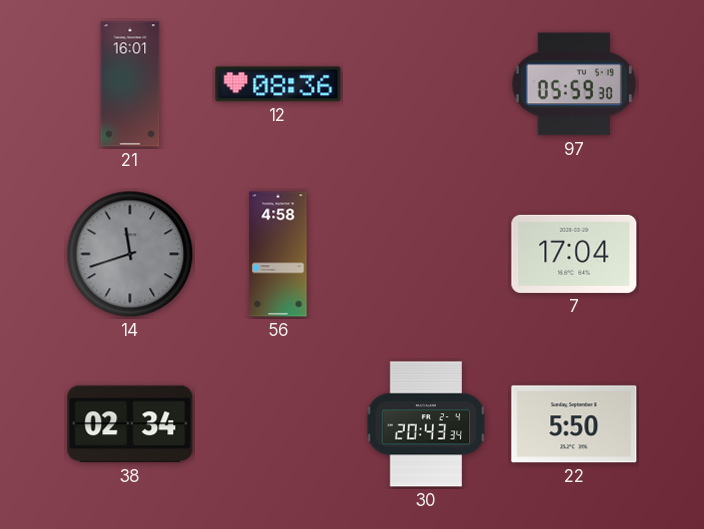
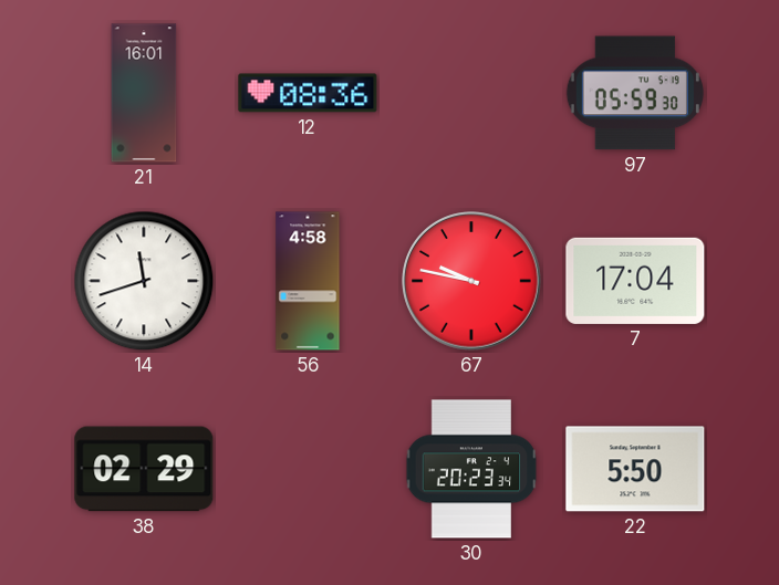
14 dial: grey -> white (144, 281)
67: none -> 9:47 (471, 281)
38: 02:34 -> 02:29 (144, 469)
30: 20:43 -> 20:23 (471, 469)
